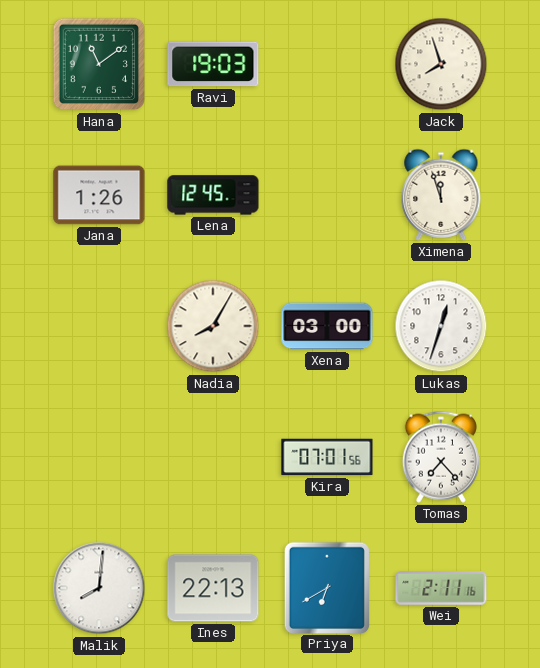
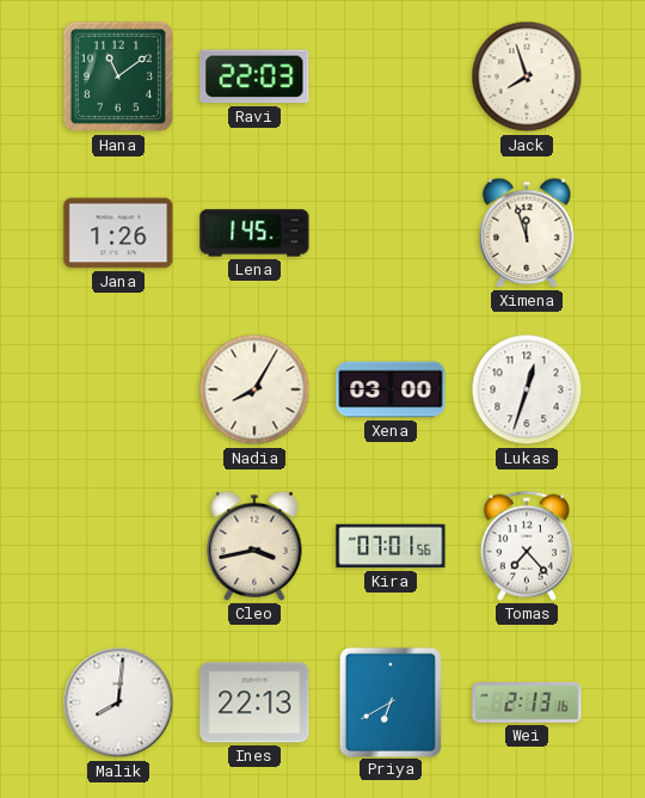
Ravi: 19:03 -> 22:03 (254, 76)
Lena: 12:45 -> 1:45 (254, 233)
Cleo: none -> 3:43 (254, 546)
Wei: 2:11 -> 2:13 (527, 702)
